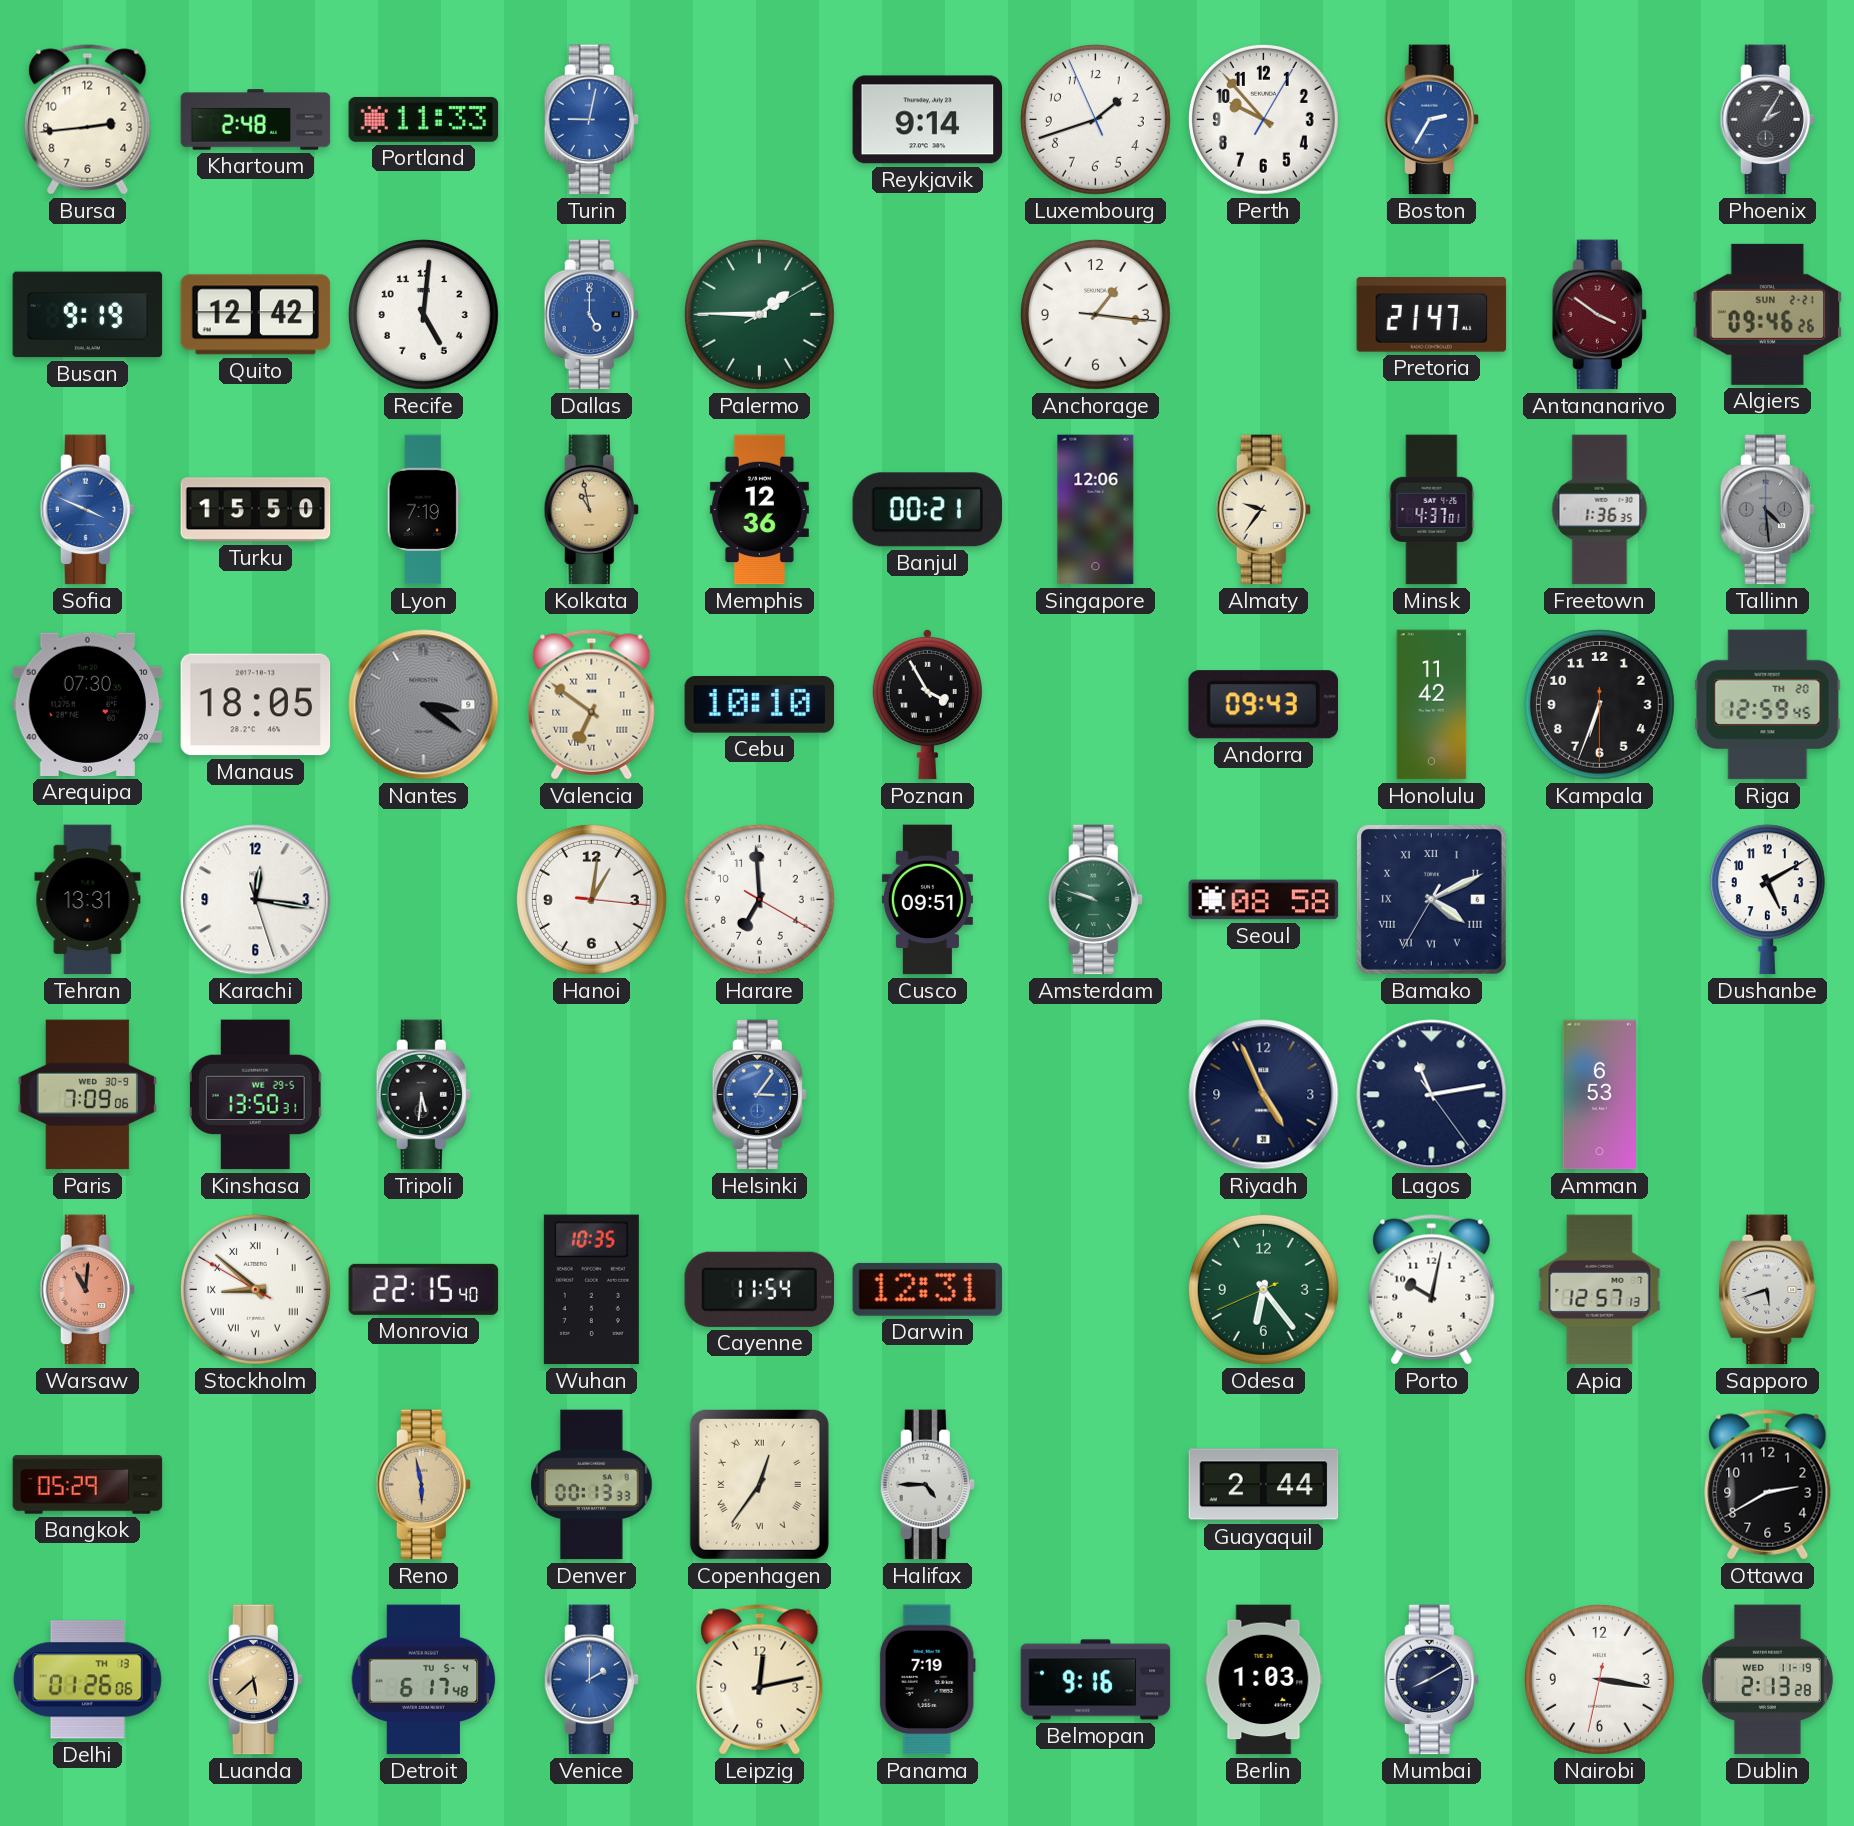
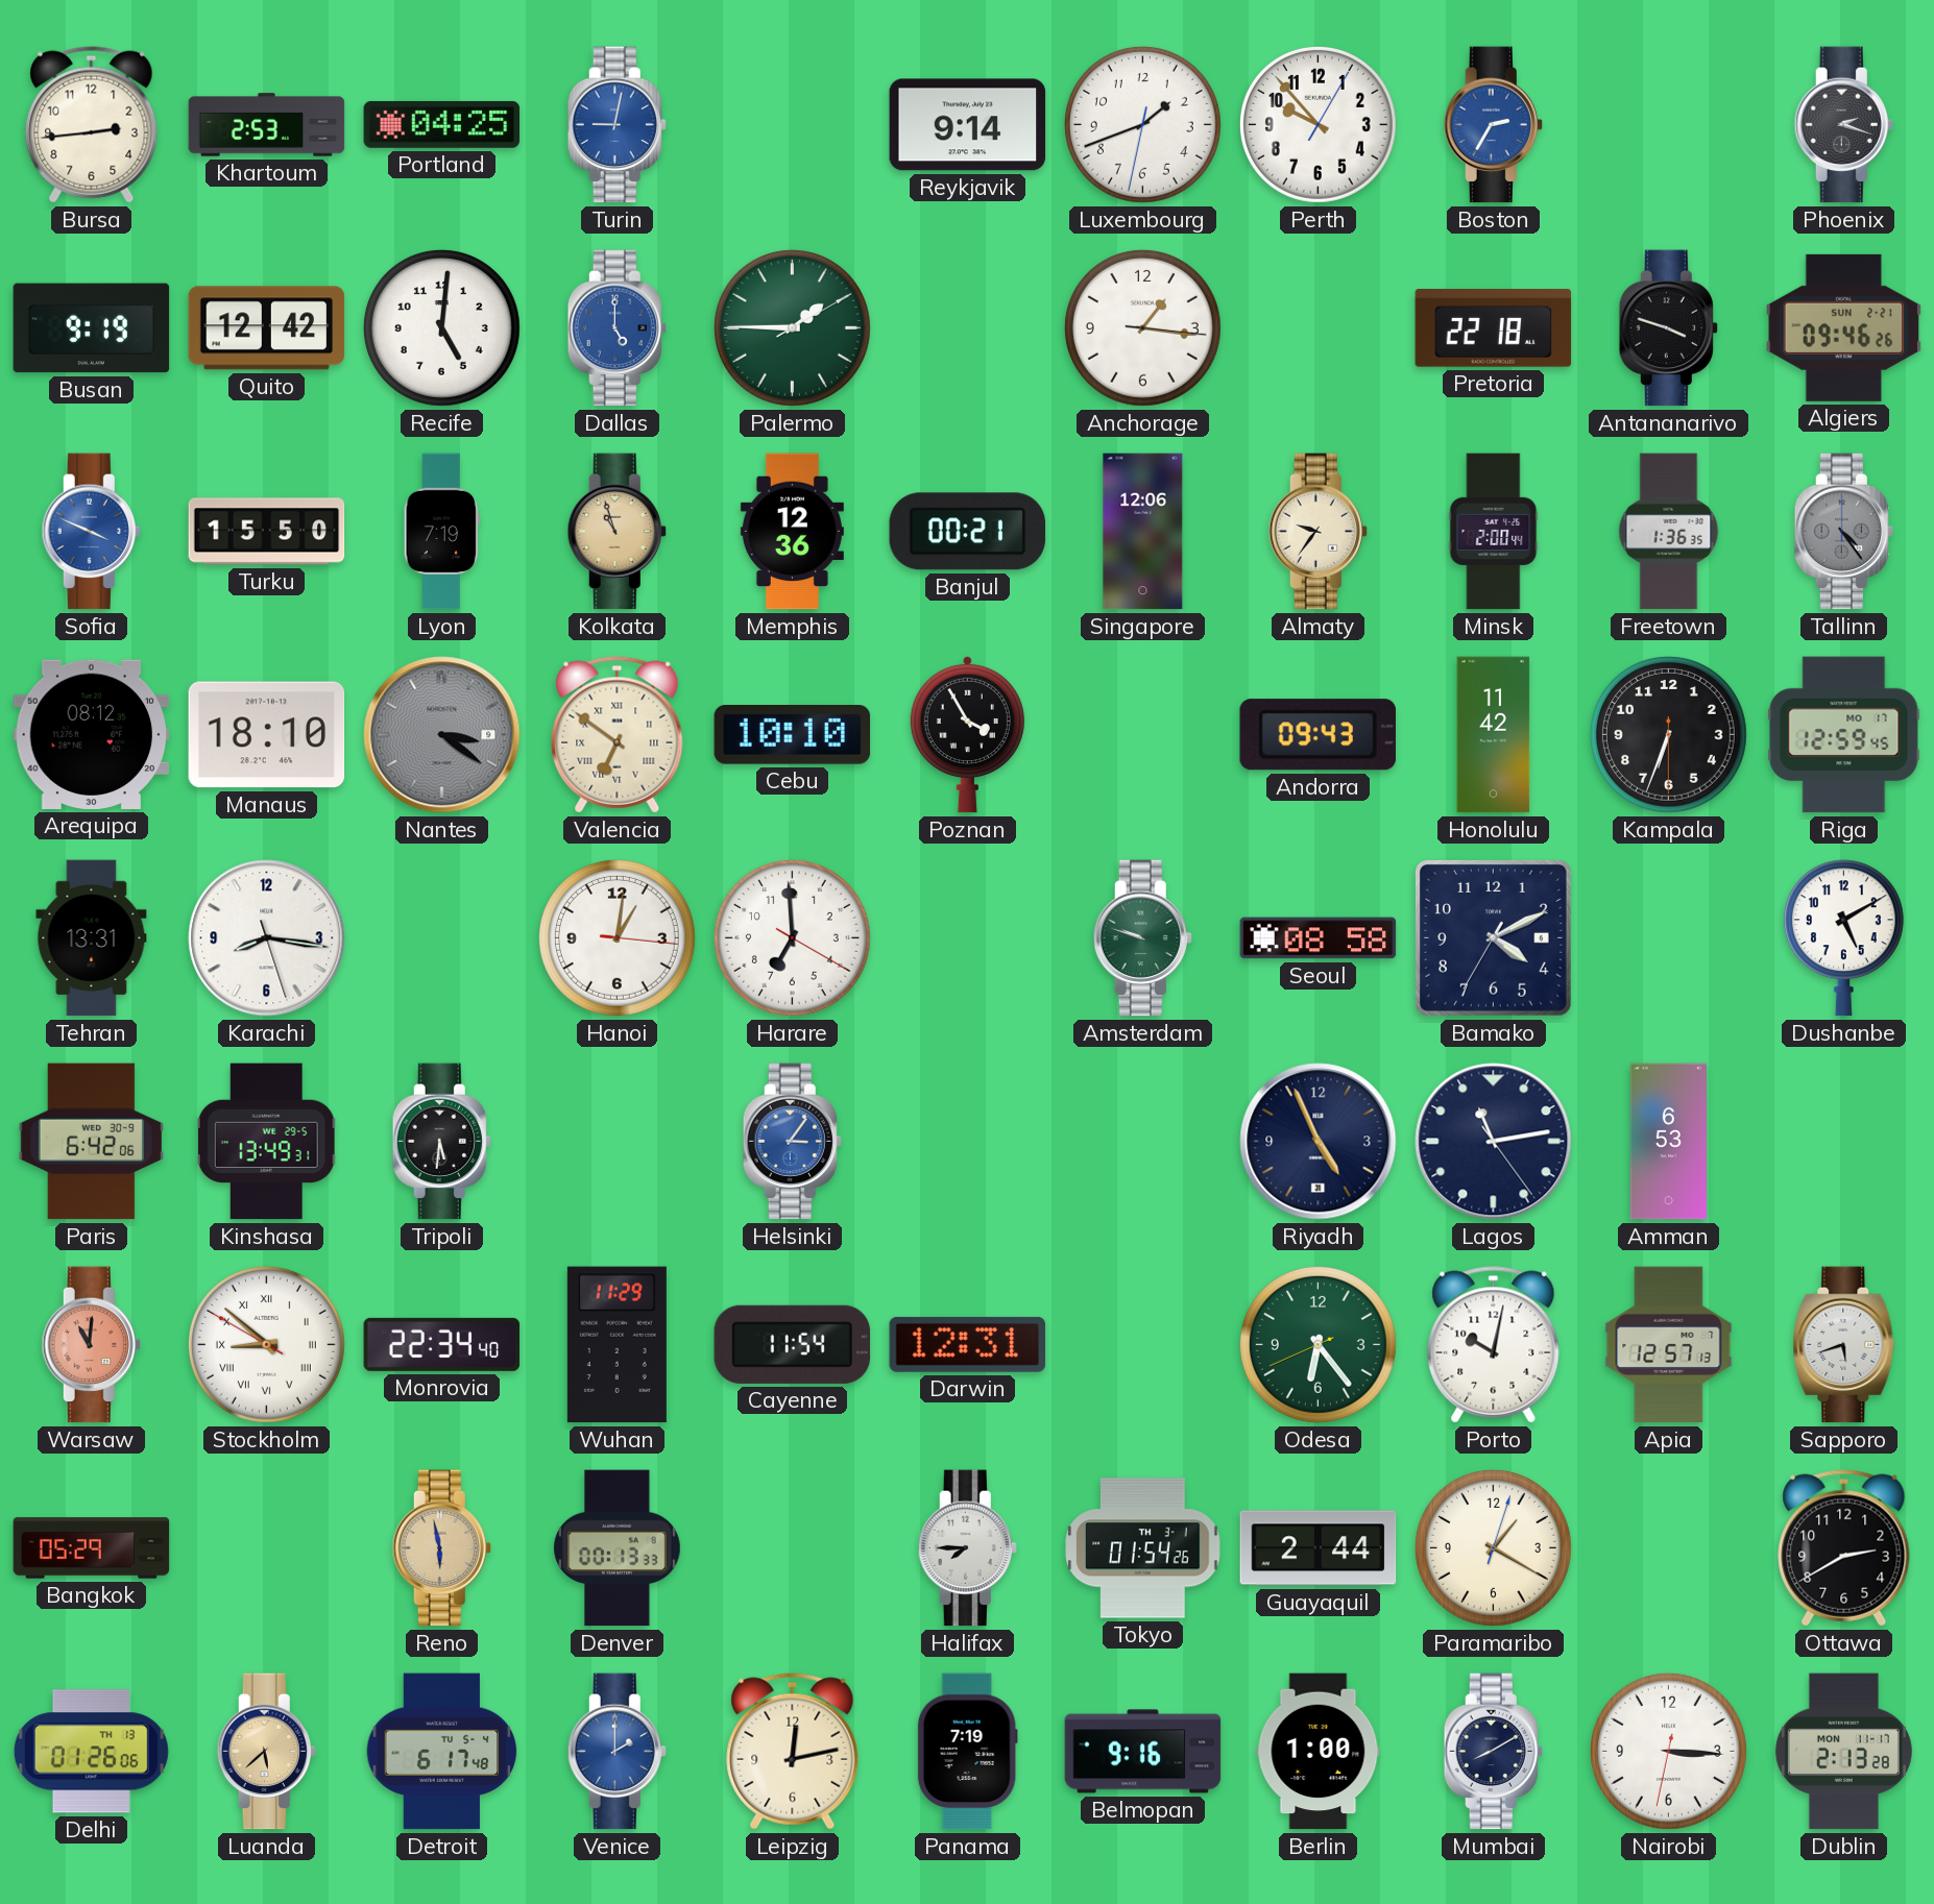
Khartoum: 2:48 -> 2:53 (267, 125)
Portland: 11:33 -> 04:25 (442, 124)
Luxembourg: 1:41:56 -> 1:41:32 (1142, 124)
Phoenix: 2:05 -> 2:18 (1843, 125)
Pretoria: 21:47 -> 22:18 (1494, 328)
Antananarivo: 3:51 -> 3:48 (1668, 328)
Antananarivo dial: burgundy -> black (1668, 328)
Kolkata: 10:58 -> 10:57 (617, 532)
Minsk: 4:37 -> 2:00 (1494, 532)
Tallinn: 4:29 -> 4:24 (1843, 532)
Arequipa: 07:30 -> 08:12 (92, 734)
Manaus: 18:05 -> 18:10 (267, 735)
Riga date: TH 20 -> MO 17 (1844, 735)
Karachi: 12:16 -> 8:16 (267, 938)
Cusco: 09:51 -> none (927, 900)
Bamako numerals: Roman -> Arabic (1493, 937)
Paris: 7:09 -> 6:42 (91, 1142)
Kinshasa: 13:50 -> 13:49 (267, 1142)
Monrovia: 22:15 -> 22:34 (442, 1344)
Wuhan: 10:35 -> 11:29 (617, 1345)
Copenhagen: 12:36 -> none (759, 1484)
Halifax: 4:45 -> 7:45 (967, 1548)
Tokyo: none -> 01:54 (1143, 1548)
Paramaribo: none -> 1:20 (1493, 1547)
Berlin: 1:03 -> 1:00 (1319, 1752)
Nairobi: 3:16 -> 3:15 (1668, 1751)
Dublin date: WED 11-19 -> MON 11-17 (1843, 1752)
